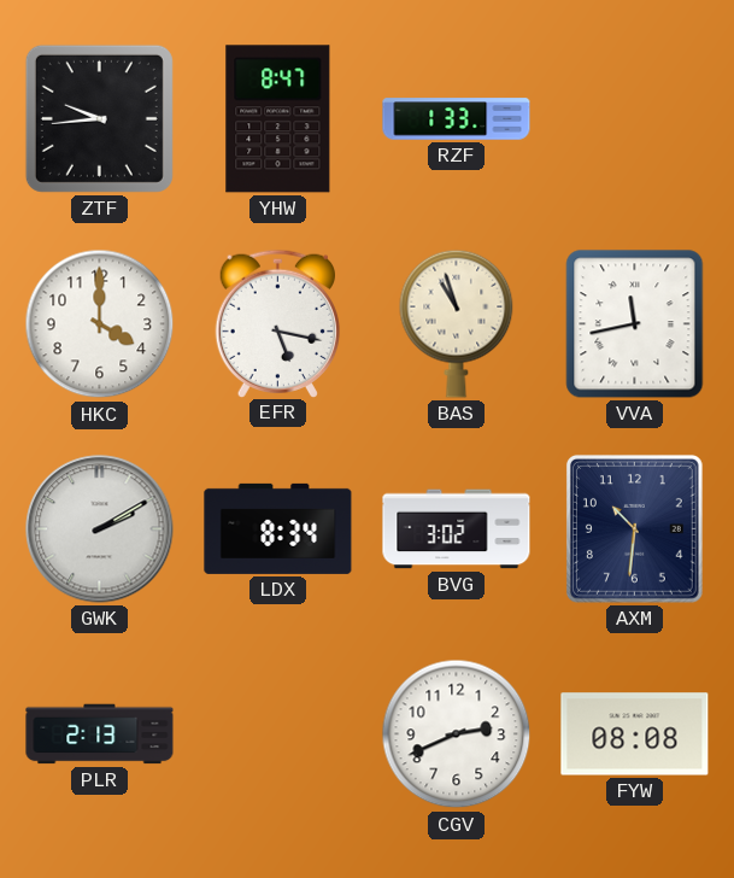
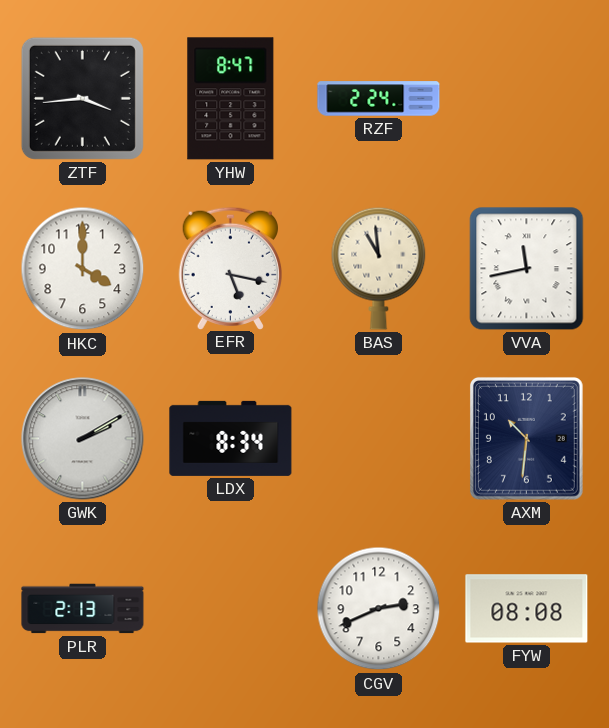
ZTF: 9:44 -> 3:44 (82, 98)
RZF: 1:33 -> 2:24 (379, 99)
BAS: 10:57 -> 10:59 (379, 268)
BVG: 3:02 -> none (457, 529)
